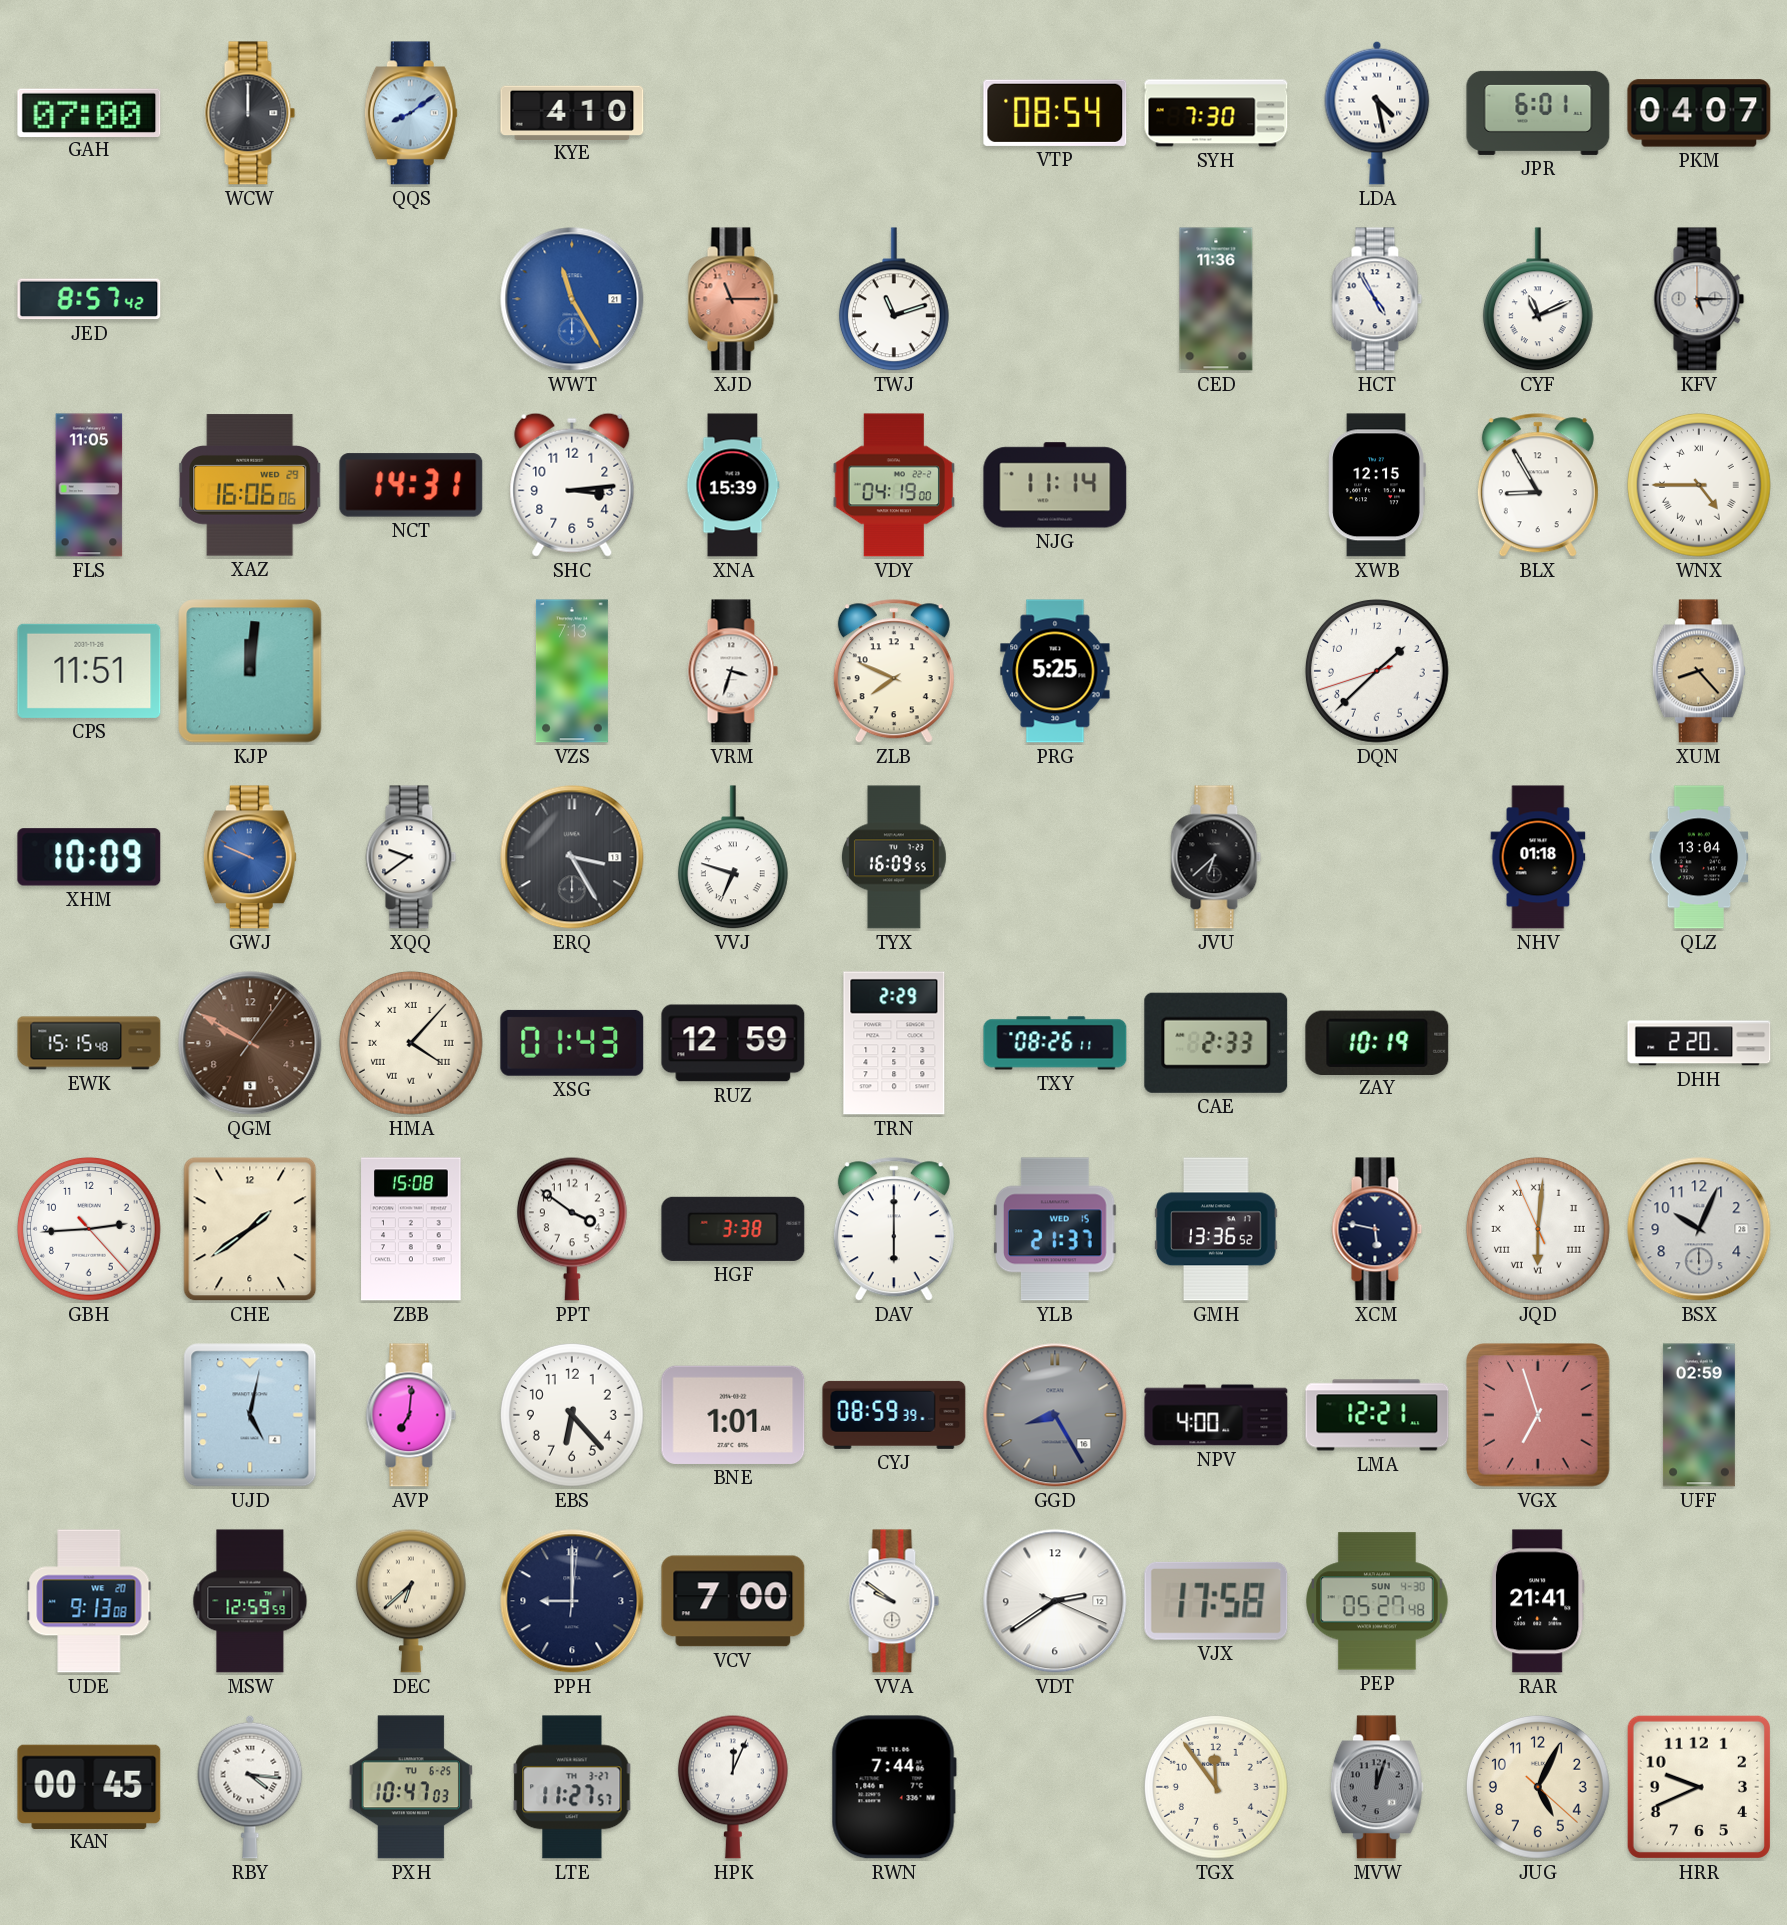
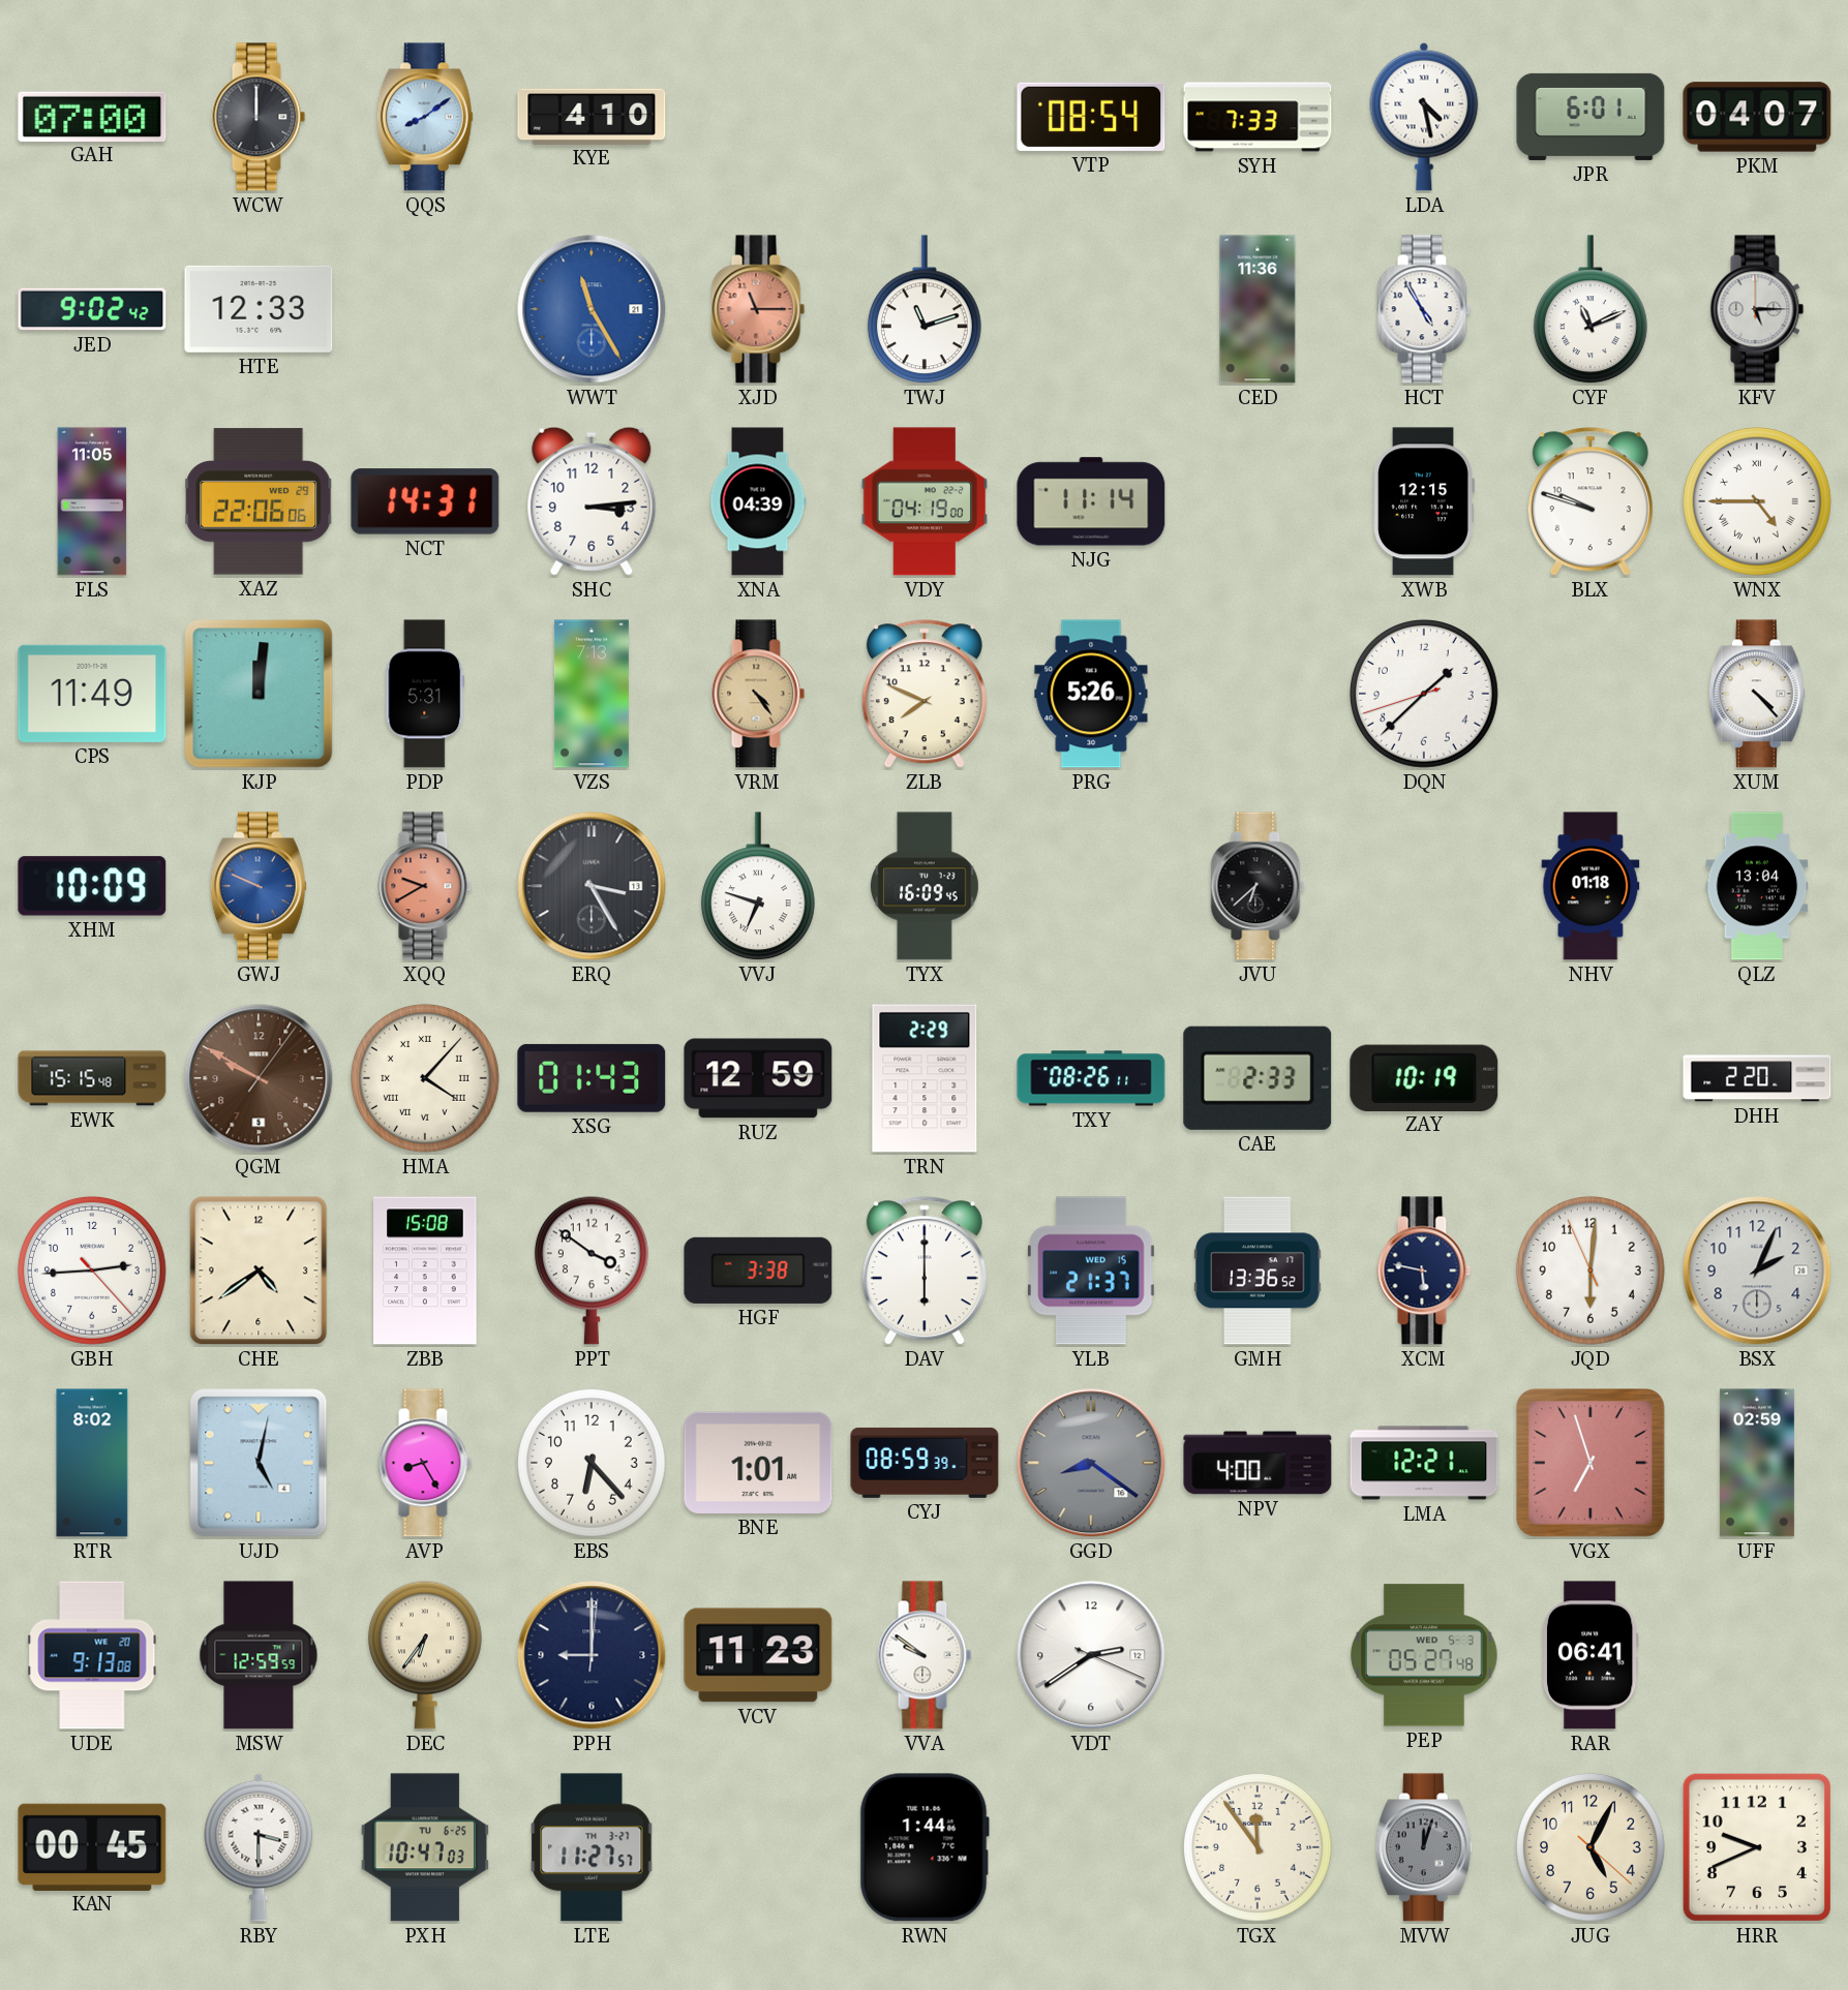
SYH: 7:30 -> 7:33 (1258, 117)
JED: 8:57 -> 9:02 (92, 309)
HTE: none -> 12:33 (259, 309)
XAZ: 16:06 -> 22:06 (260, 501)
XNA: 15:39 -> 04:39 (758, 501)
BLX: 8:55 -> 9:48 (1591, 502)
CPS: 11:51 -> 11:49 (92, 694)
PDP: none -> 5:31 (425, 694)
VRM: 3:33 -> 4:24 (758, 694)
VRM dial: white -> champagne (758, 694)
PRG: 5:25 -> 5:26 (1091, 694)
XUM: 8:23 -> 4:23 (1757, 694)
XUM dial: champagne -> white (1757, 694)
XQQ: 9:39 -> 9:40 (425, 886)
XQQ dial: white -> salmon (425, 886)
TYX: 16:09:55 -> 16:09:45 (925, 886)
CHE: 1:39 -> 4:39 (259, 1270)
JQD numerals: Roman -> Arabic (1591, 1270)
BSX: 10:04 -> 2:04 (1757, 1270)
RTR: none -> 8:02 (92, 1463)
AVP: 7:01 -> 8:25 (425, 1463)
GGD: 8:25 -> 8:21 (1091, 1463)
DEC: 6:38 -> 6:36 (425, 1655)
VCV: 7:00 -> 11:23 (758, 1655)
VJX: 17:58 -> none (1216, 1601)
PEP date: SUN 4-30 -> WED 5-3 (1424, 1655)
RAR: 21:41 -> 06:41 (1591, 1655)
RBY: 4:16 -> 3:30 (259, 1847)
HPK: 12:04 -> none (733, 1787)
RWN: 7:44 -> 1:44 (925, 1847)
